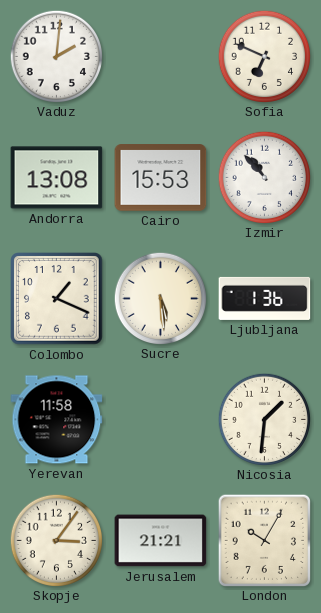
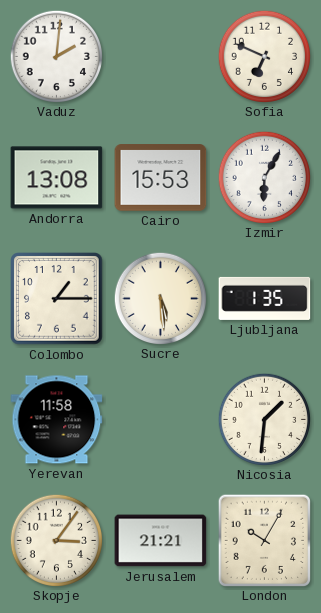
Izmir: 10:53 -> 6:05 (264, 177)
Colombo: 1:19 -> 1:15 (57, 299)
Ljubljana: 1:36 -> 1:35 (265, 298)
